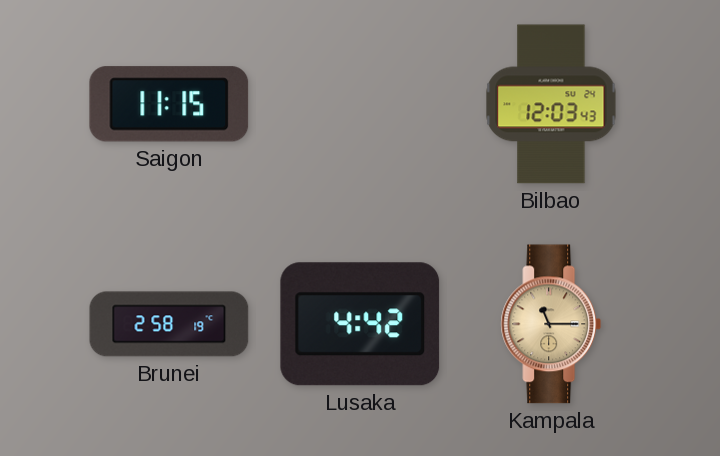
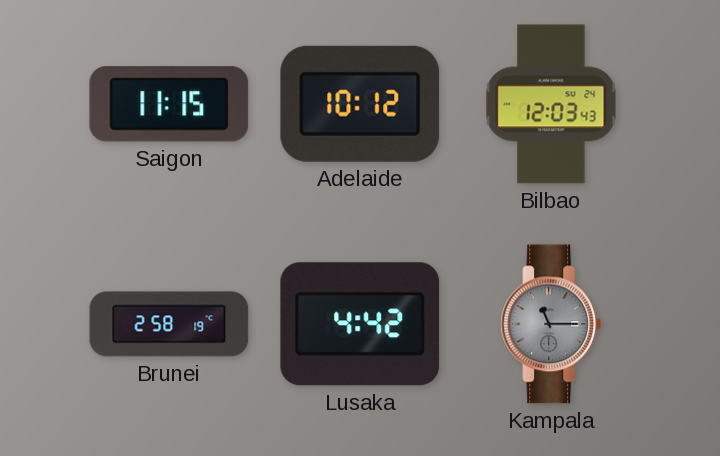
Adelaide: none -> 10:12 (360, 104)
Kampala dial: champagne -> grey (551, 324)
